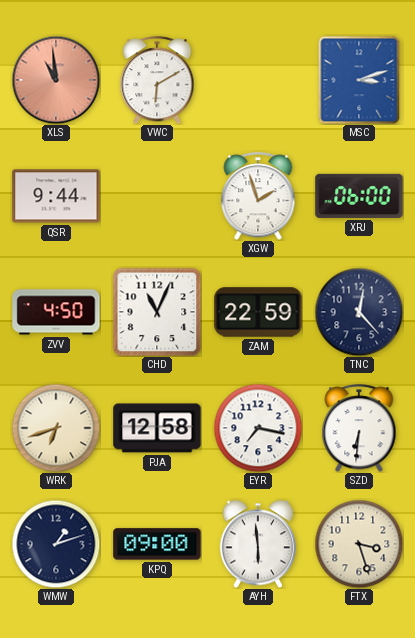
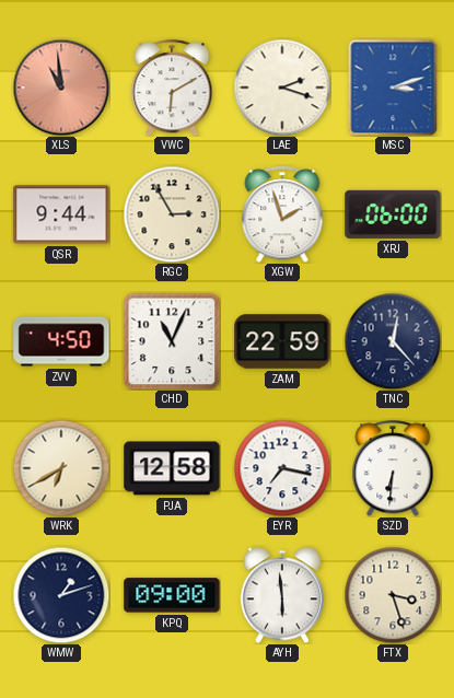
LAE: none -> 2:18 (282, 88)
RGC: none -> 2:55 (172, 214)
WRK: 6:42 -> 6:40 (61, 468)
